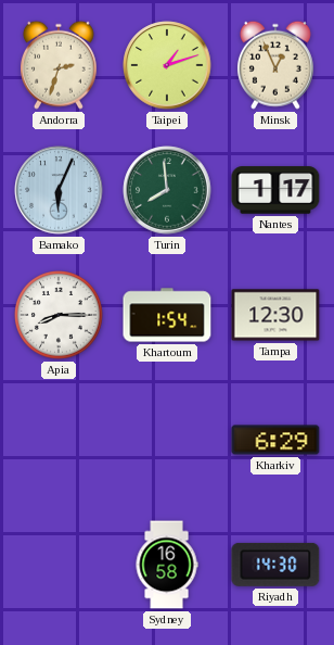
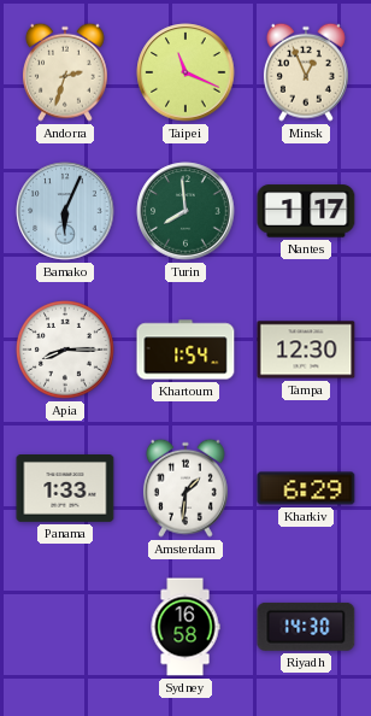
Taipei: 1:12 -> 11:19 (185, 72)
Panama: none -> 1:33 (65, 489)
Amsterdam: none -> 1:31 (185, 488)
